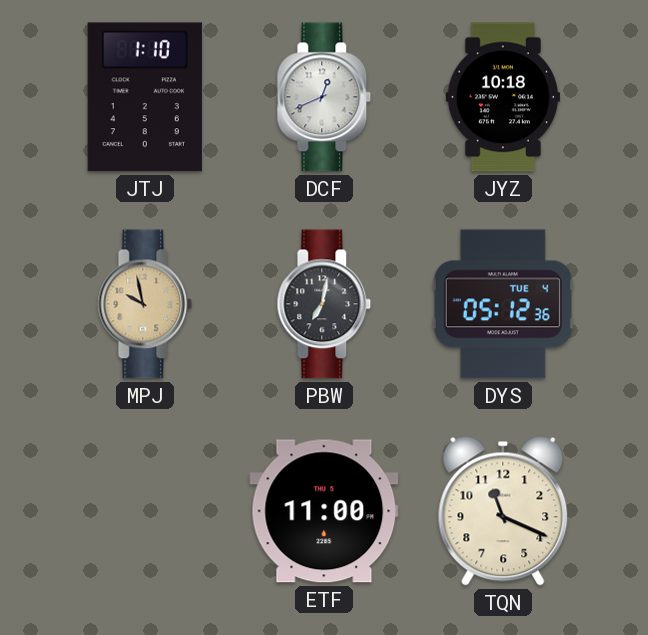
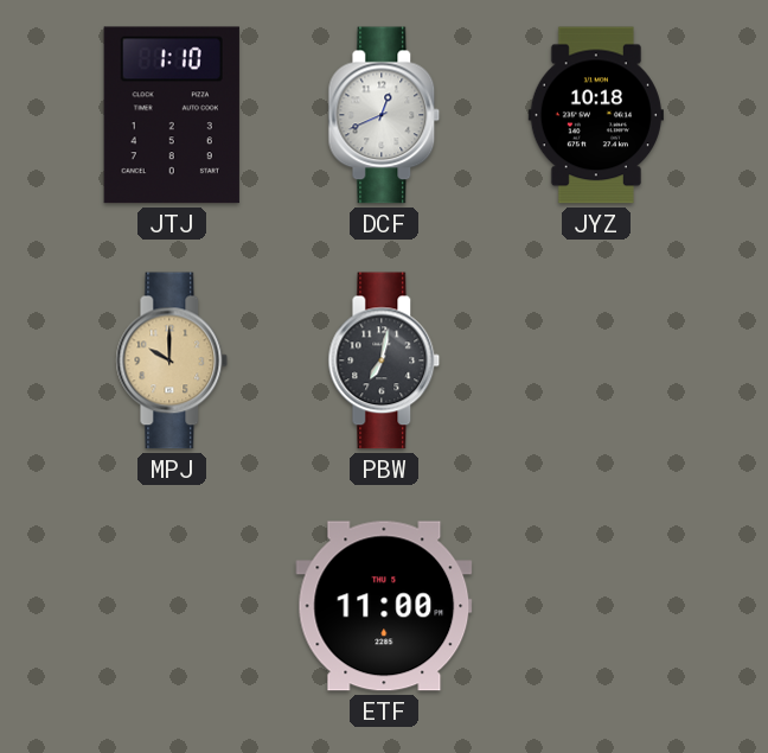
MPJ: 9:58 -> 10:00 (172, 360)
DYS: 05:12 -> none (503, 304)
TQN: 11:19 -> none (503, 511)
